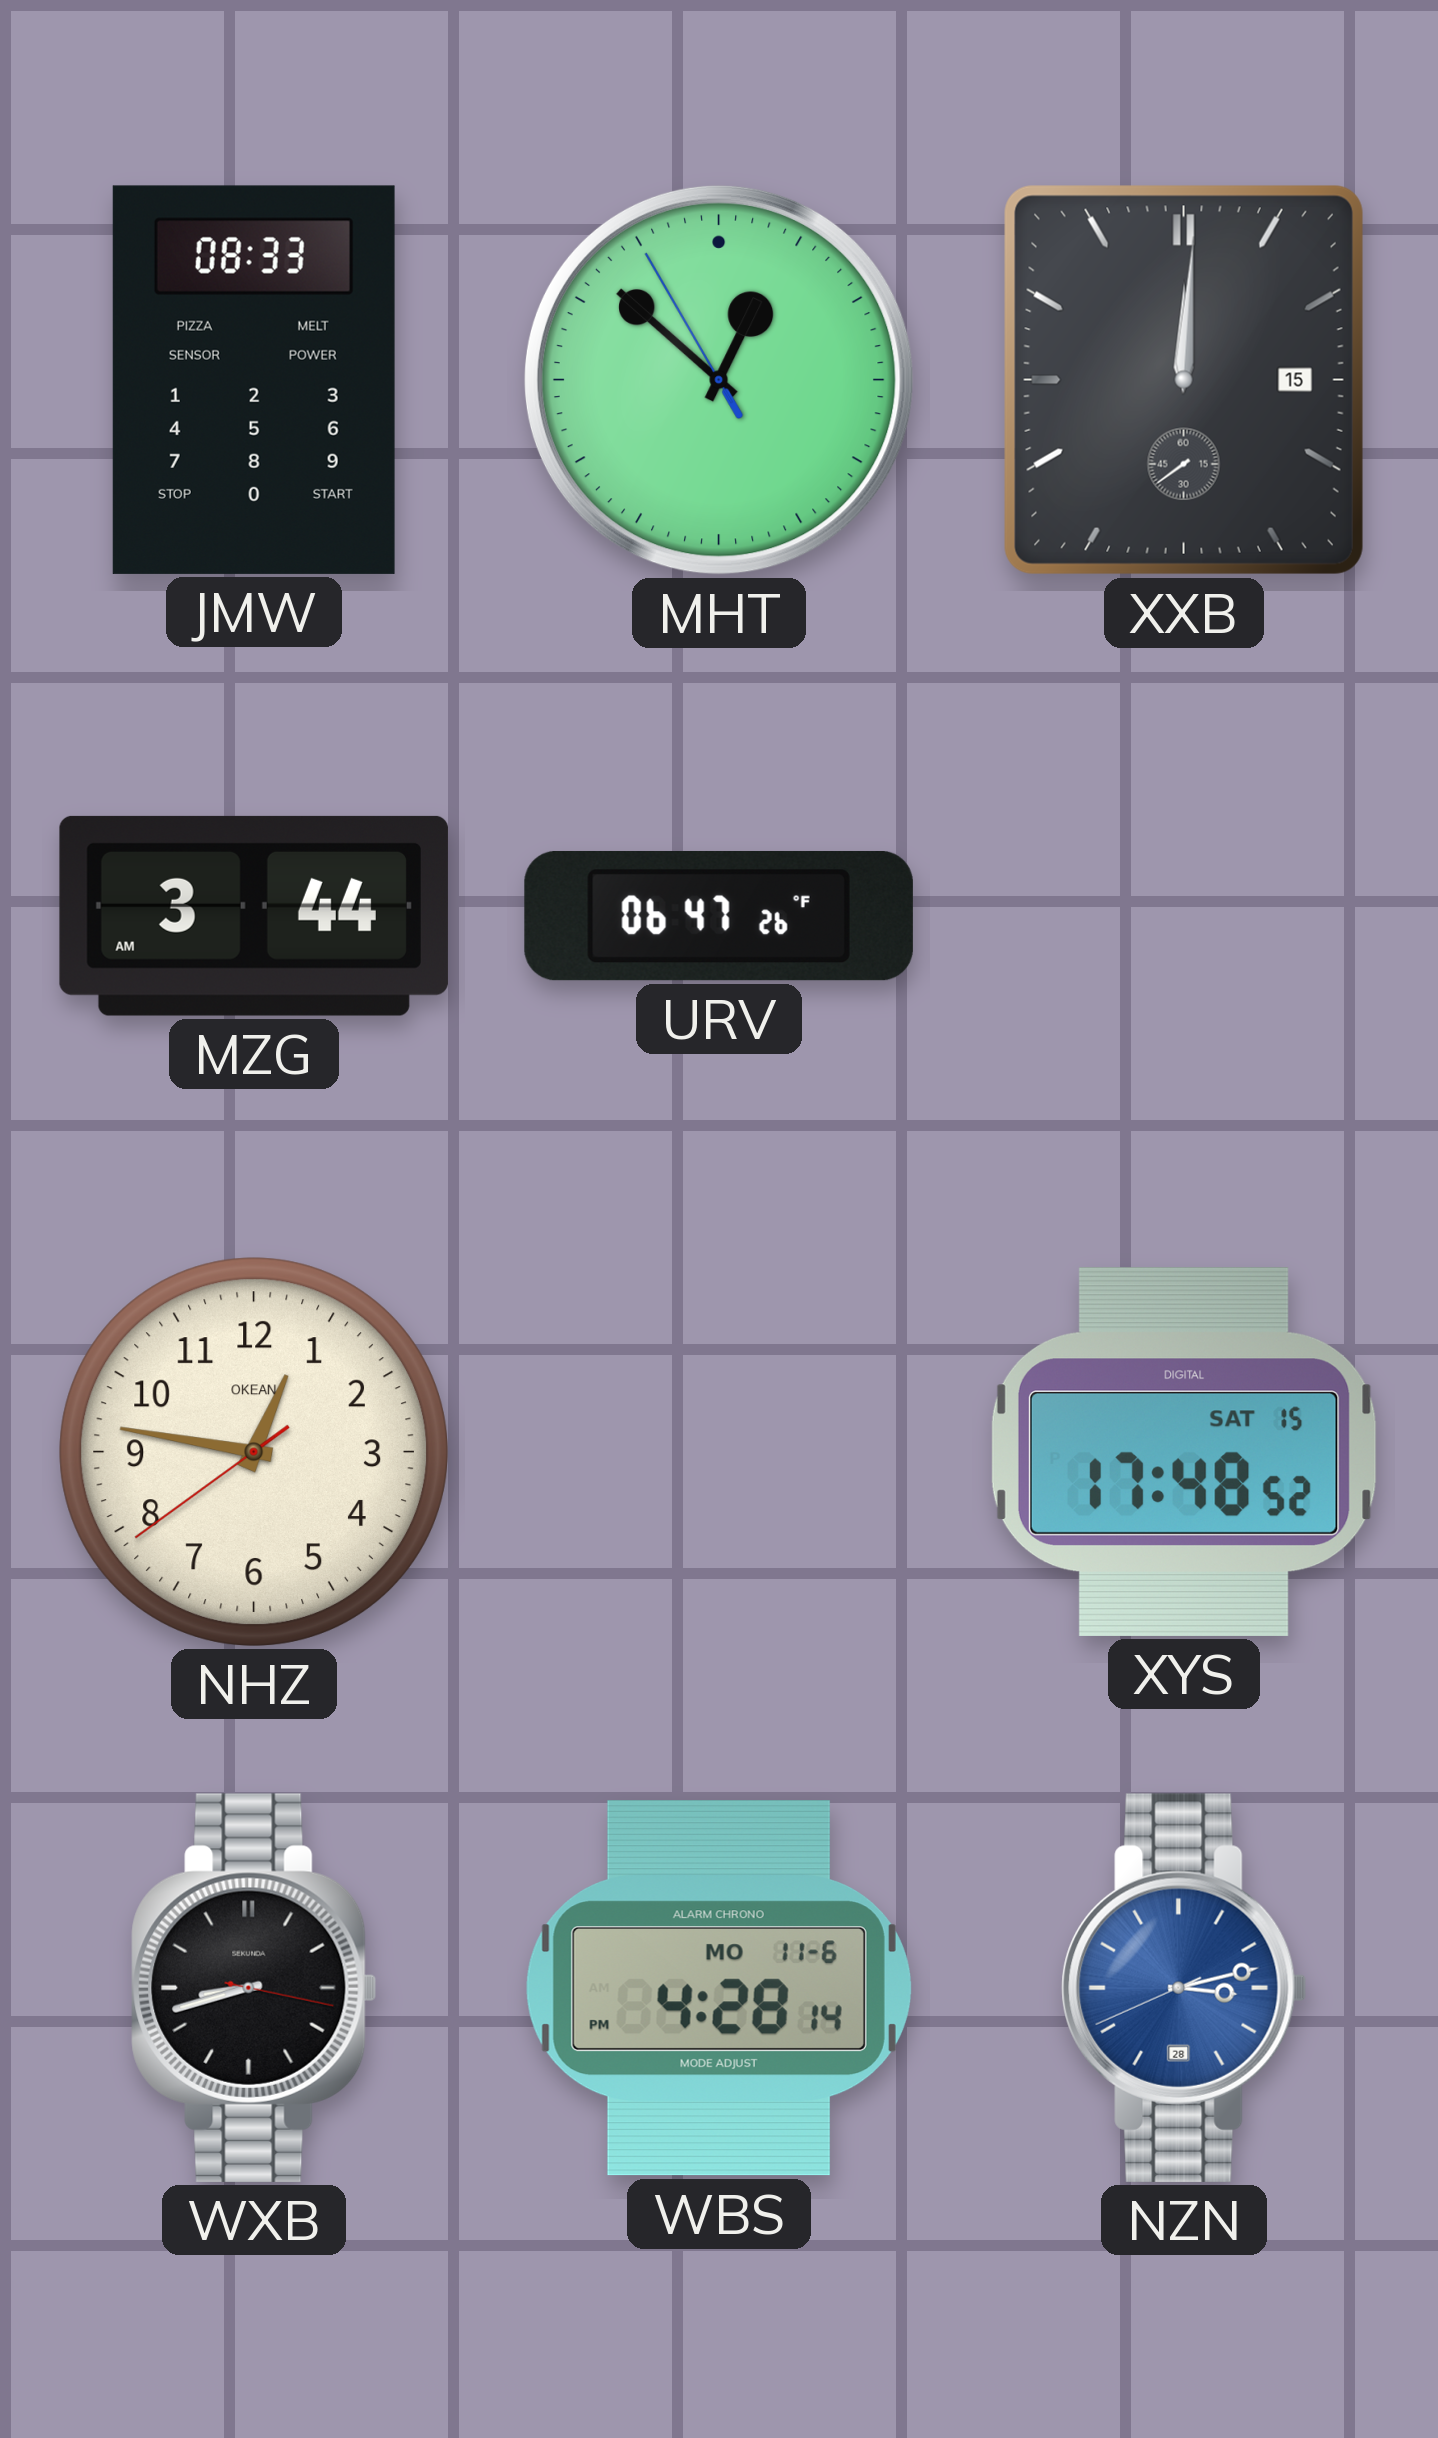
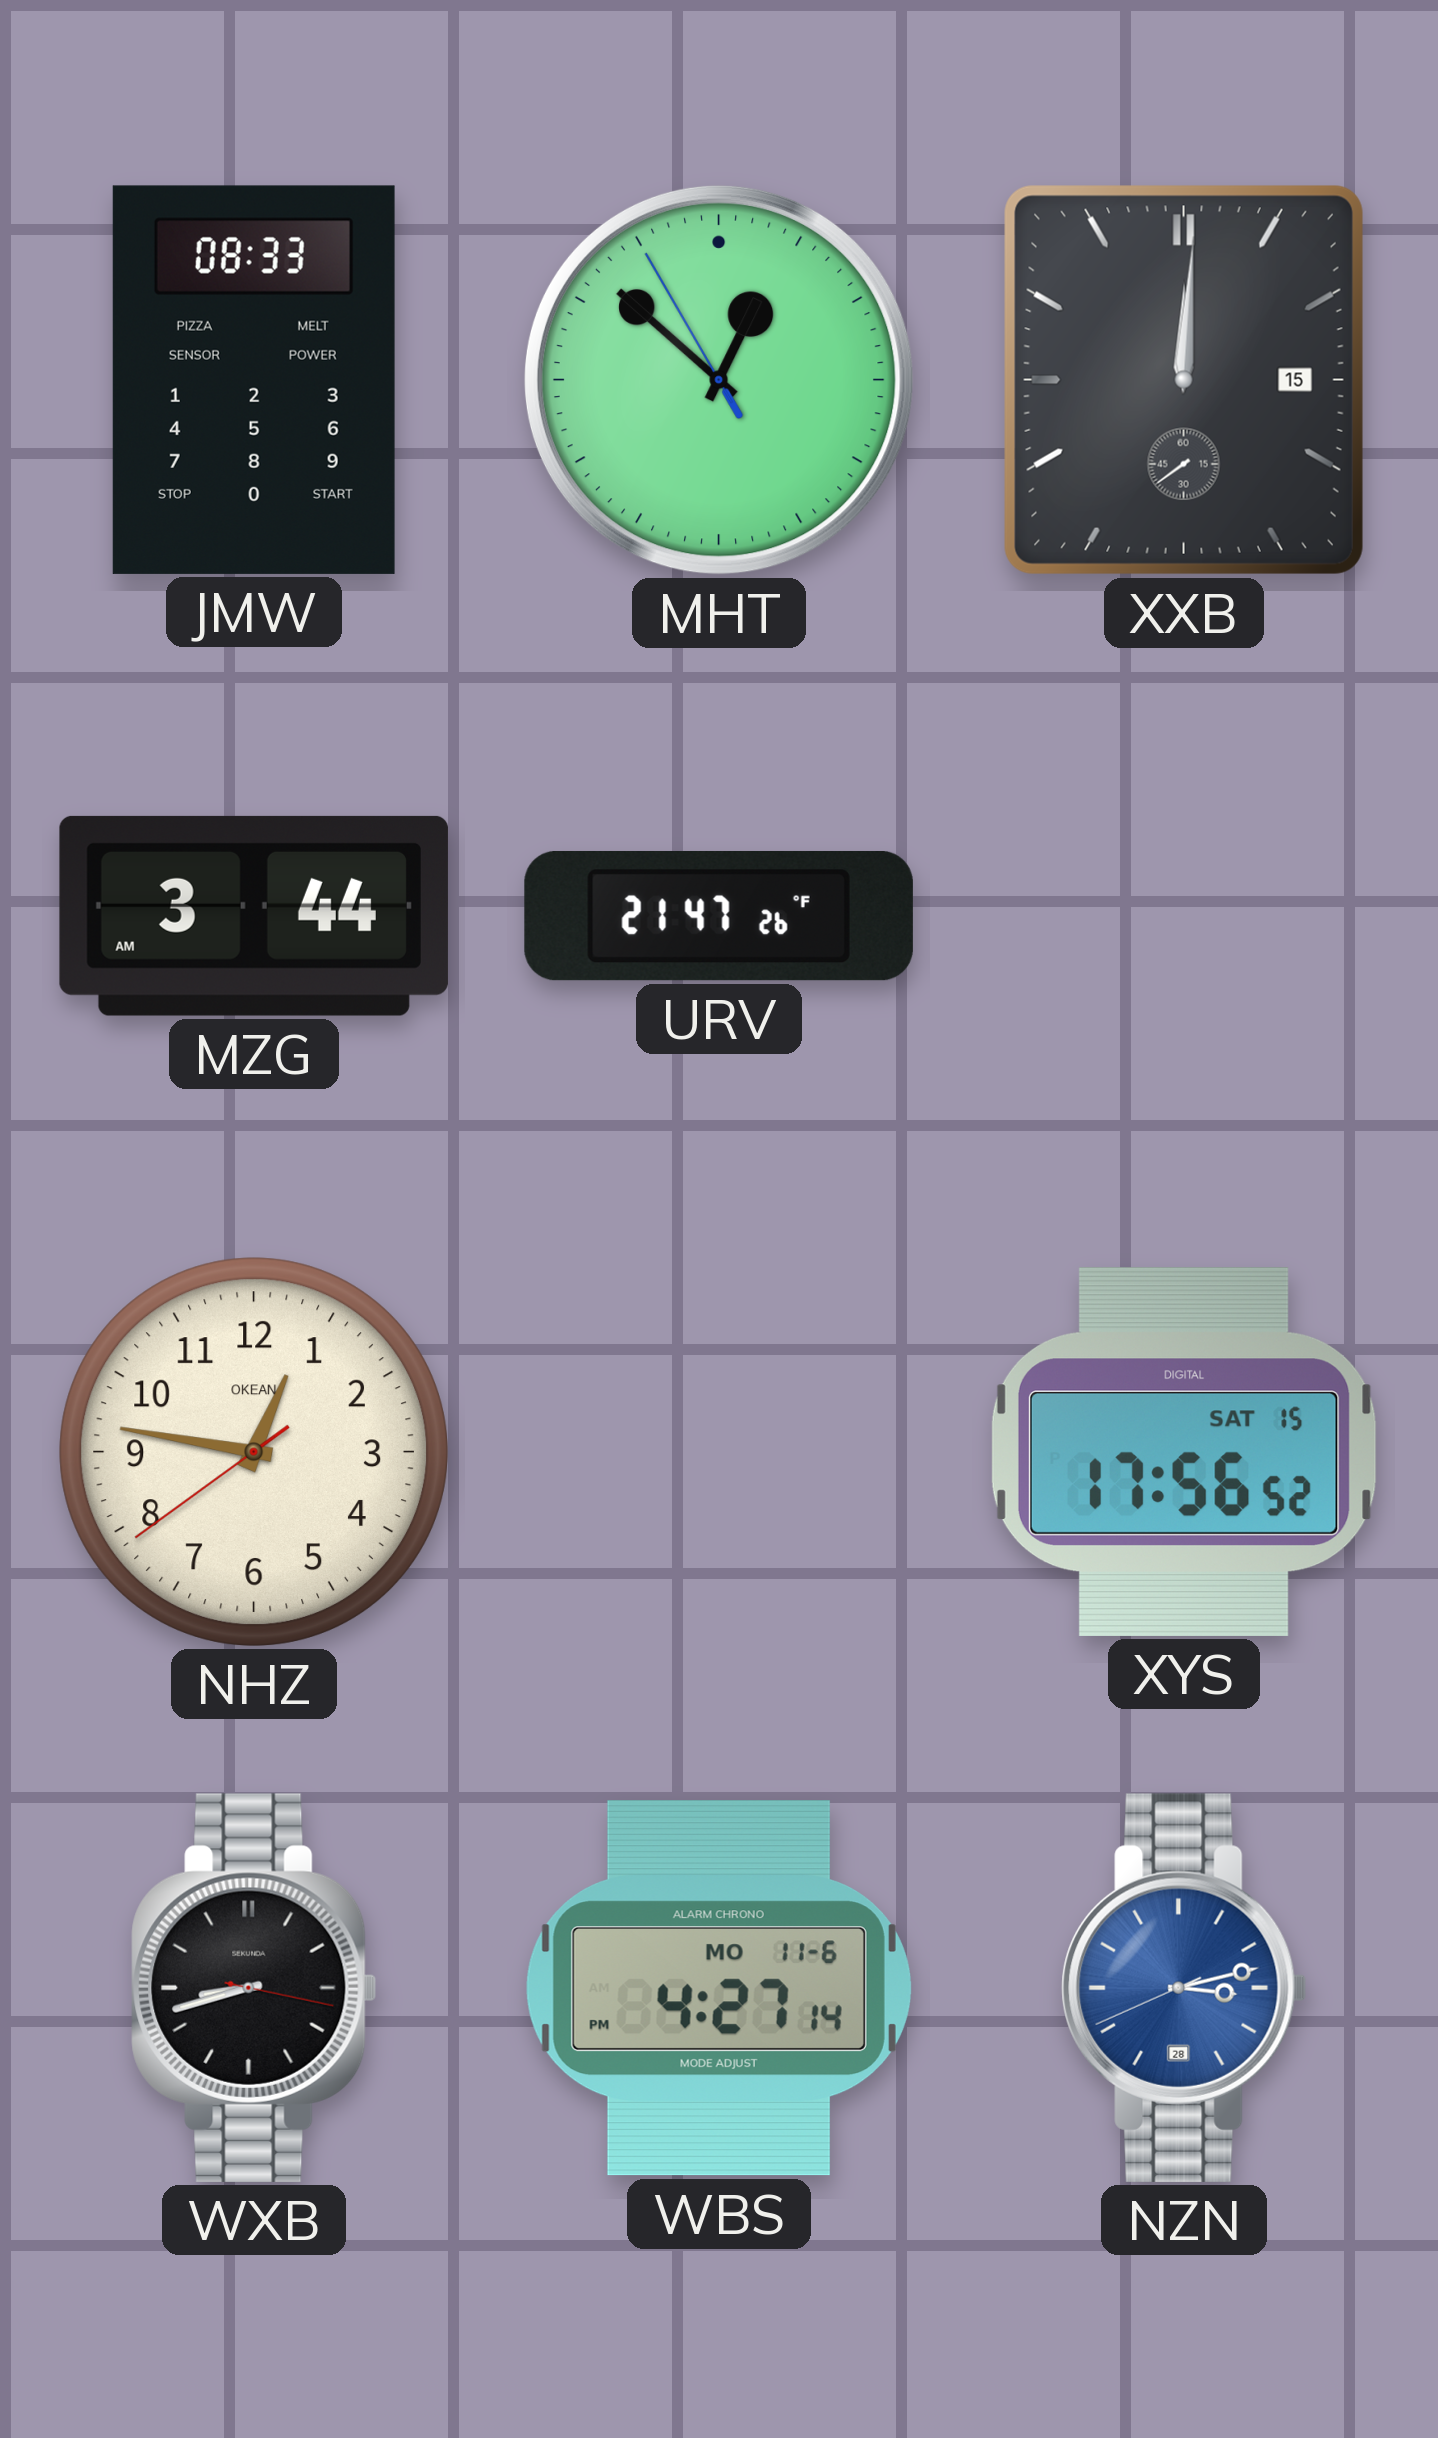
URV: 06:47 -> 21:47 (719, 916)
XYS: 17:48 -> 17:56 (1184, 1452)
WBS: 4:28 -> 4:27 (719, 1988)
